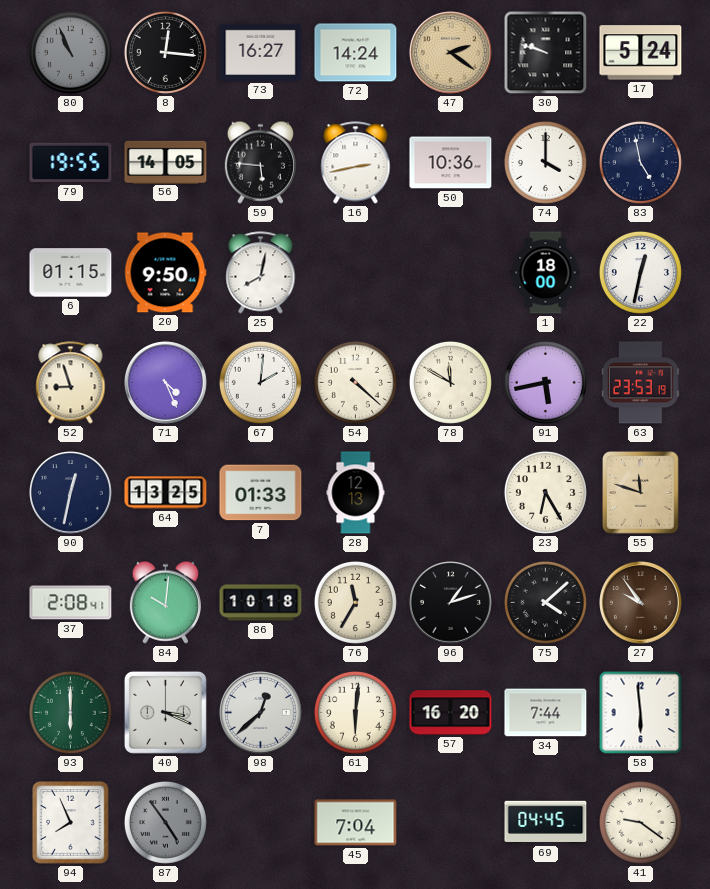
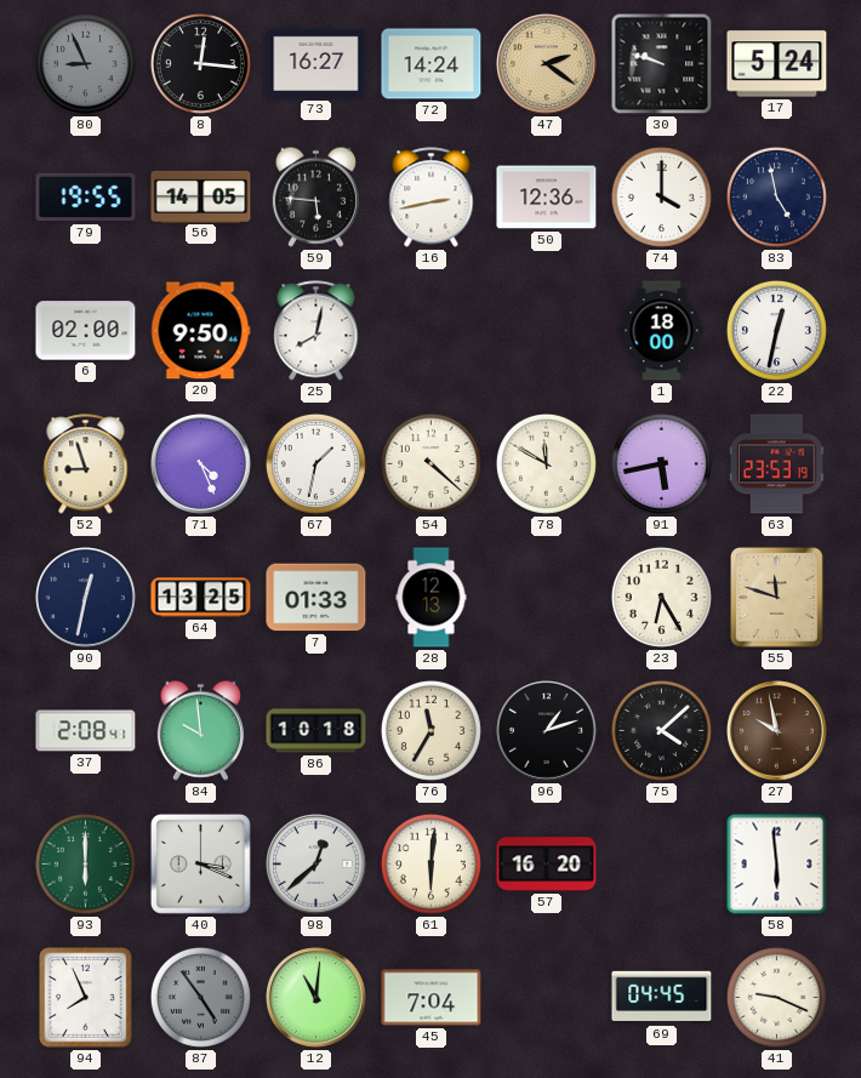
80: 10:56 -> 8:56 (85, 63)
50: 10:36 -> 12:36 (547, 198)
6: 01:15 -> 02:00 (86, 331)
67: 2:01 -> 1:32 (315, 463)
84: 10:01 -> 9:59 (200, 730)
27: 9:54 -> 9:58 (777, 731)
34: 7:44 -> none (546, 713)
12: none -> 11:01 (317, 998)
41: 9:21 -> 9:19 (776, 997)
